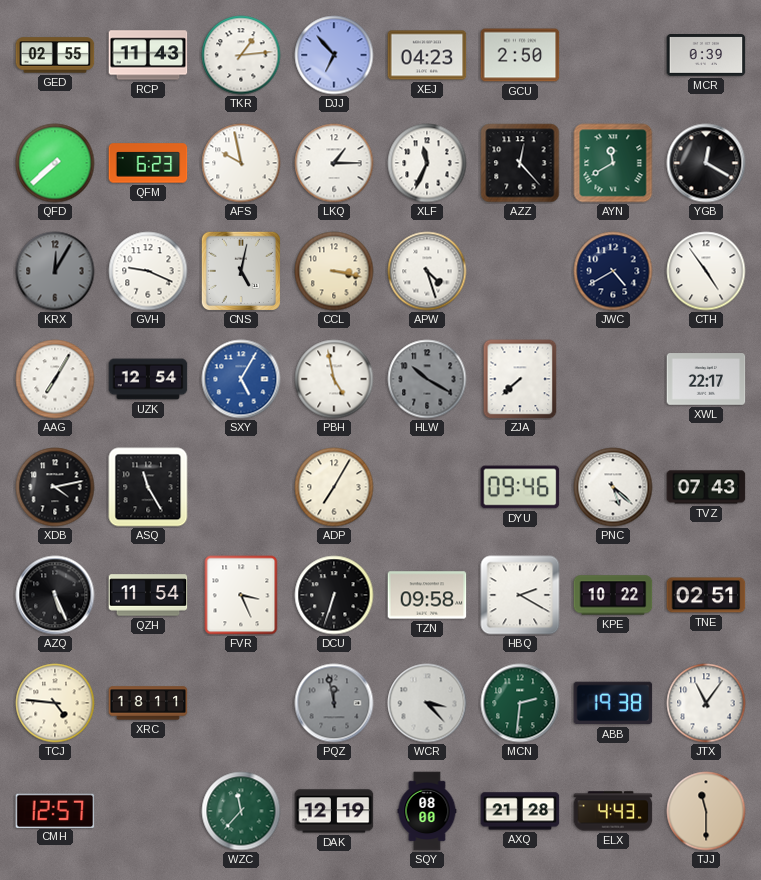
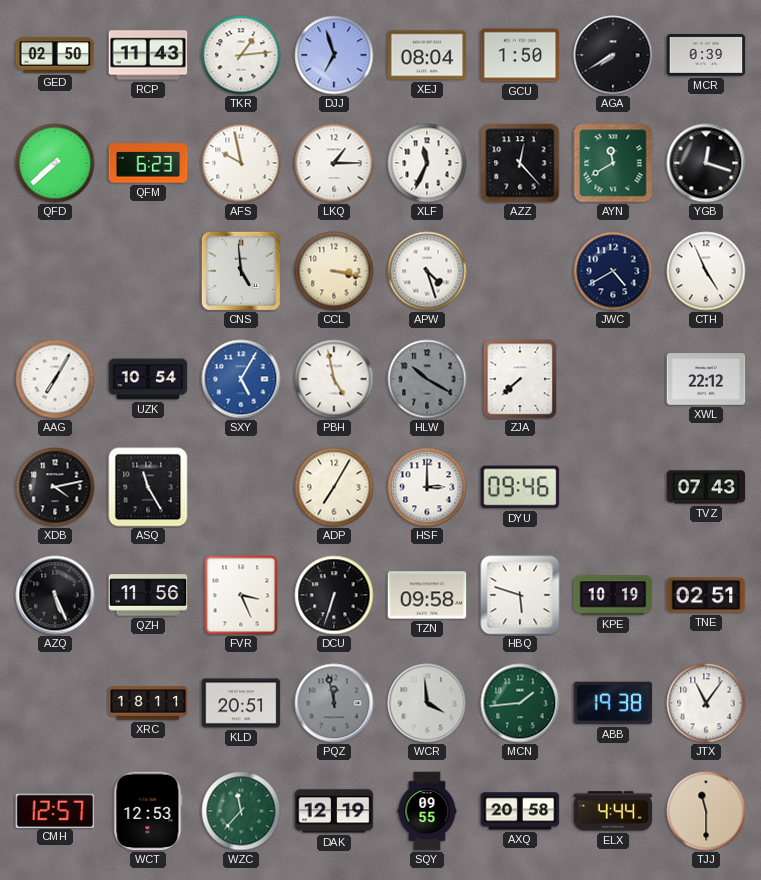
GED: 02:55 -> 02:50 (55, 55)
DJJ: 6:53 -> 6:57 (334, 55)
XEJ: 04:23 -> 08:04 (427, 55)
GCU: 2:50 -> 1:50 (520, 55)
AGA: none -> 7:40 (613, 55)
YGB: 12:20 -> 12:18 (706, 163)
KRX: 12:05 -> none (55, 271)
GVH: 9:19 -> none (148, 271)
CNS: 5:02 -> 4:59 (240, 270)
CTH: 4:54 -> 4:56 (706, 271)
UZK: 12:54 -> 10:54 (148, 379)
XWL: 22:17 -> 22:12 (706, 379)
HSF: none -> 3:00 (427, 487)
PNC: 5:22 -> none (613, 487)
QZH: 11:54 -> 11:56 (148, 595)
HBQ: 2:20 -> 5:48 (520, 595)
KPE: 10:22 -> 10:19 (613, 595)
TCJ: 4:46 -> none (55, 703)
KLD: none -> 20:51 (241, 703)
WCR: 3:23 -> 3:59 (427, 703)
MCN: 2:31 -> 1:44 (520, 703)
WCT: none -> 12:53 (148, 811)
SQY: 08:00 -> 09:55 (427, 811)
AXQ: 21:28 -> 20:58 (520, 811)
ELX: 4:43 -> 4:44 (613, 811)
